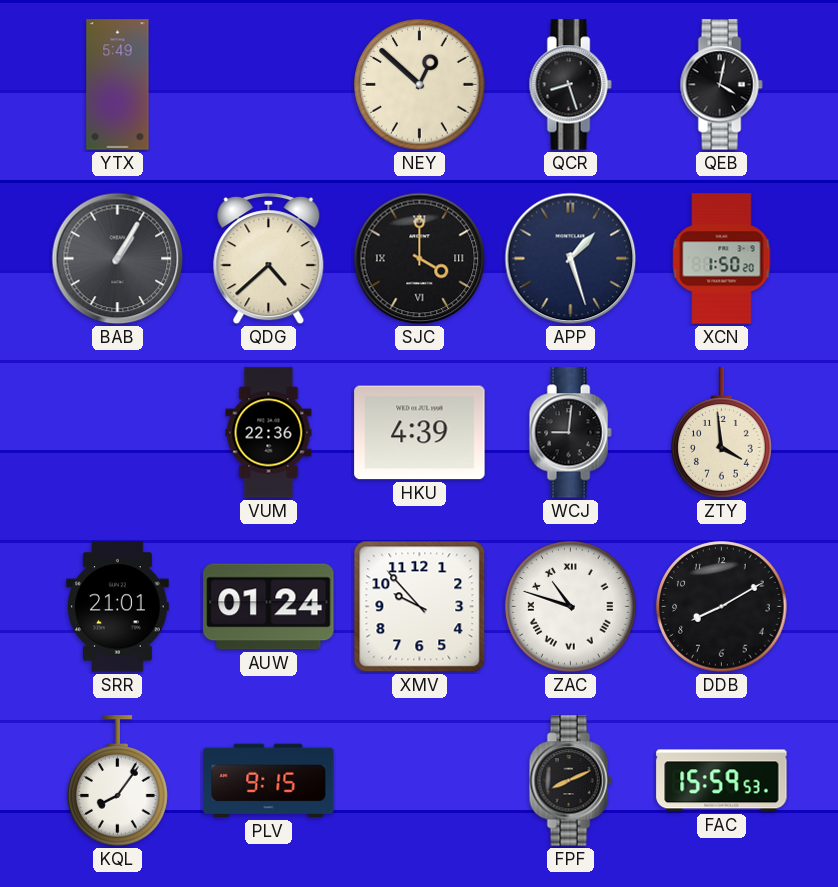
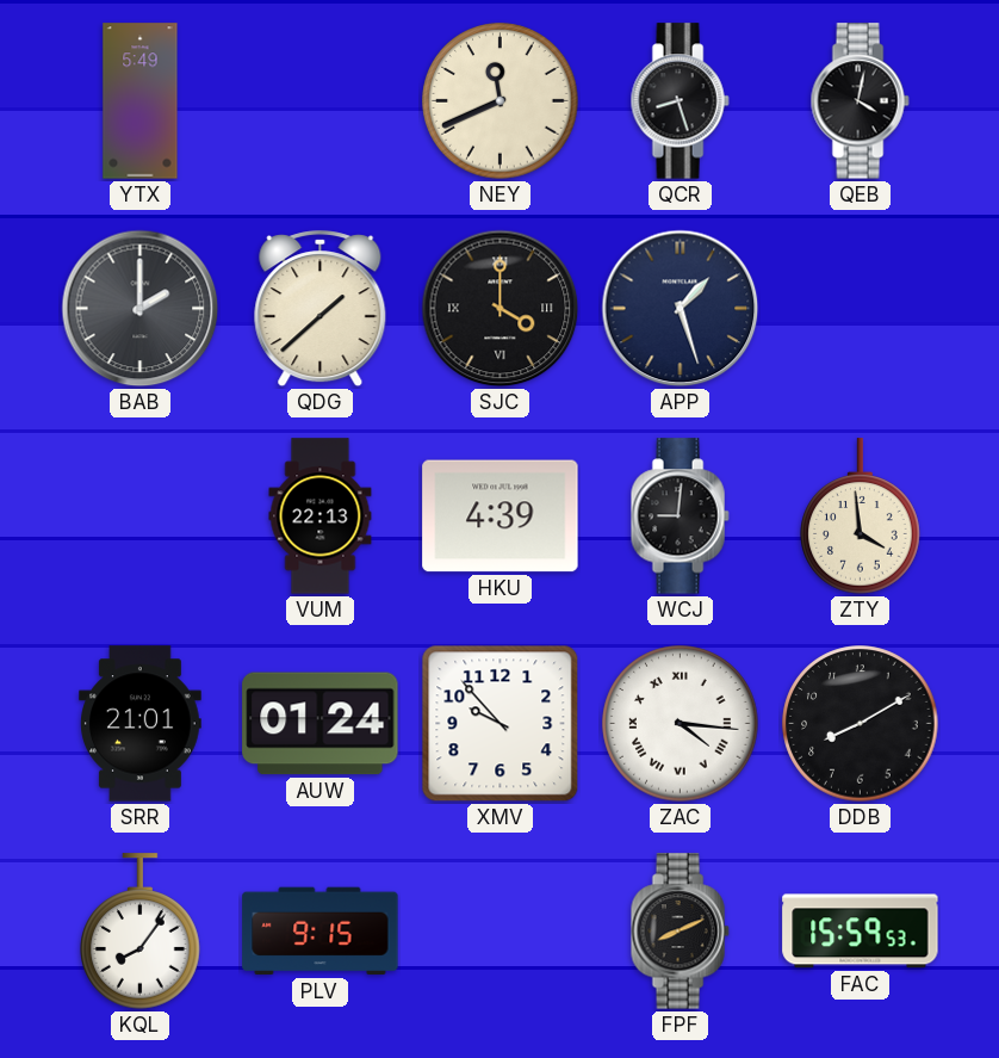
NEY: 12:52 -> 11:41 (501, 101)
BAB: 1:05 -> 2:00 (141, 309)
QDG: 4:38 -> 1:38 (321, 309)
XCN: 1:50 -> none (722, 259)
VUM: 22:36 -> 22:13 (321, 516)
ZAC: 10:48 -> 4:16 (681, 724)
